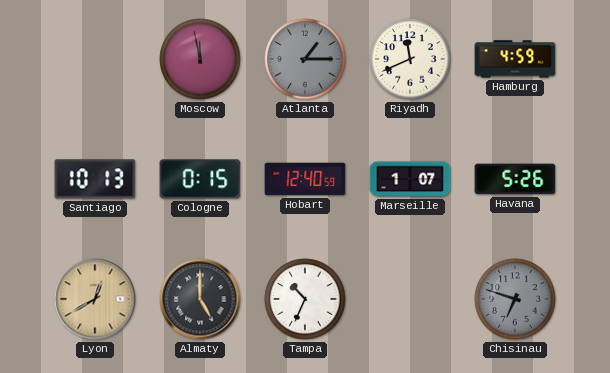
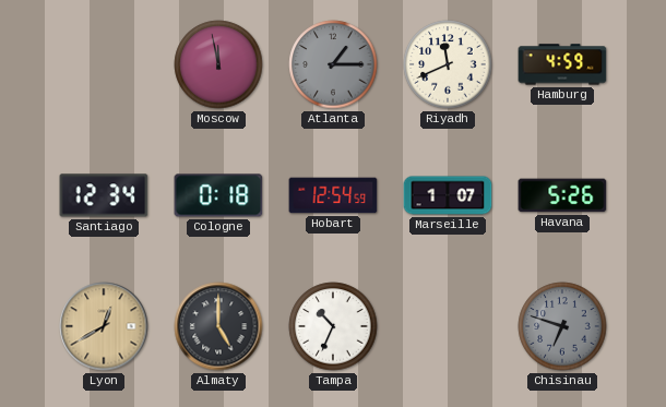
Santiago: 10:13 -> 12:34 (104, 195)
Cologne: 0:15 -> 0:18 (218, 195)
Hobart: 12:40 -> 12:54 (333, 195)
